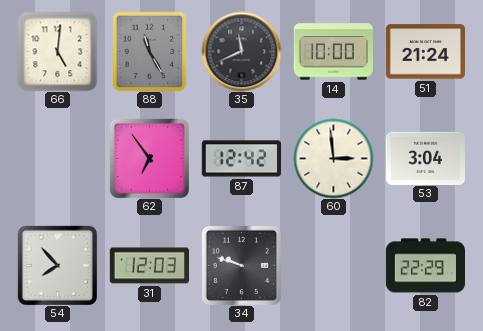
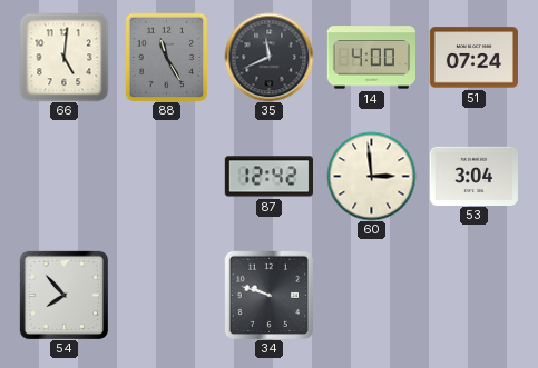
14: 10:00 -> 4:00 (371, 58)
51: 21:24 -> 07:24 (473, 58)
62: 6:54 -> none (149, 158)
31: 12:03 -> none (149, 266)
82: 22:29 -> none (425, 266)
